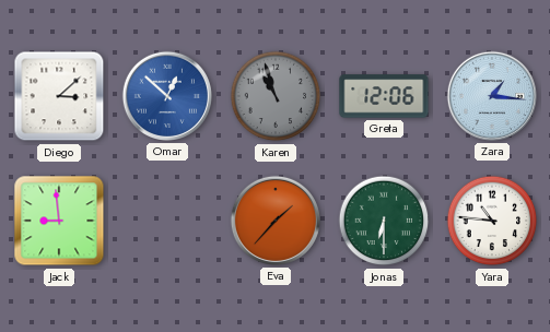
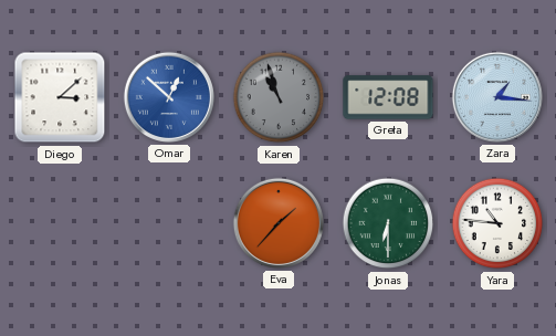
Greta: 12:06 -> 12:08 (388, 97)
Jack: 8:59 -> none (59, 221)
